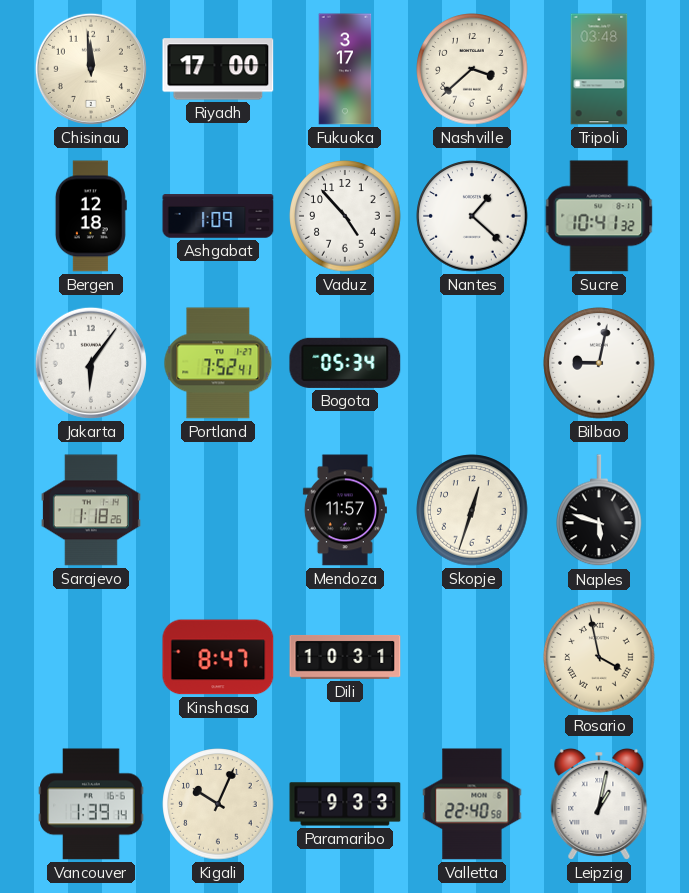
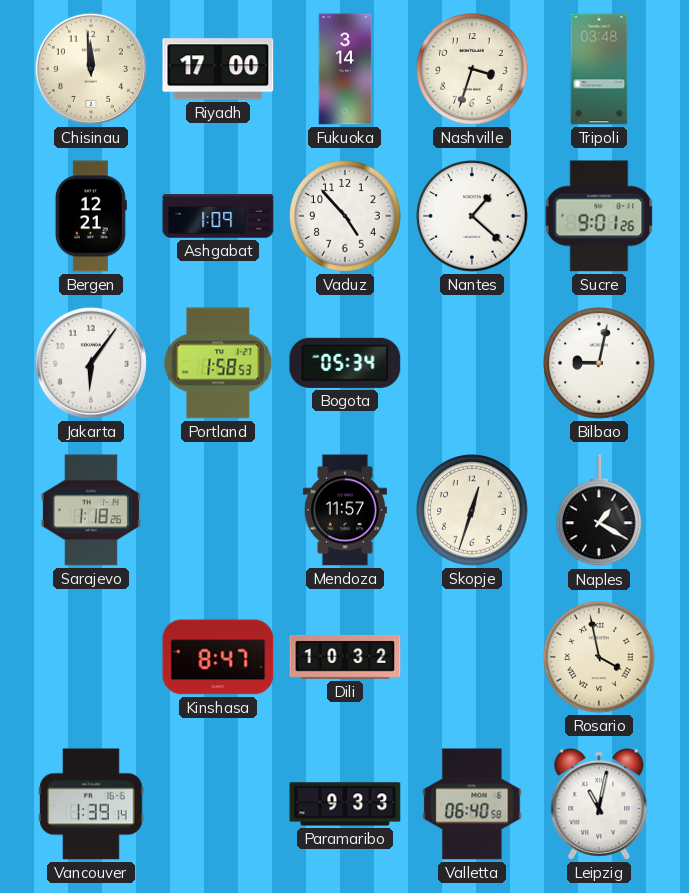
Fukuoka: 3:17 -> 3:14 (345, 69)
Nashville: 3:38 -> 3:33 (472, 69)
Bergen: 12:18 -> 12:21 (91, 216)
Sucre: 10:41 -> 9:01 (599, 216)
Portland: 7:52 -> 1:58 (218, 363)
Naples: 5:48 -> 1:20 (599, 511)
Dili: 10:31 -> 10:32 (345, 657)
Kigali: 10:04 -> none (218, 804)
Valletta: 22:40 -> 06:40 (472, 804)
Leipzig: 1:02 -> 11:02 (599, 804)
